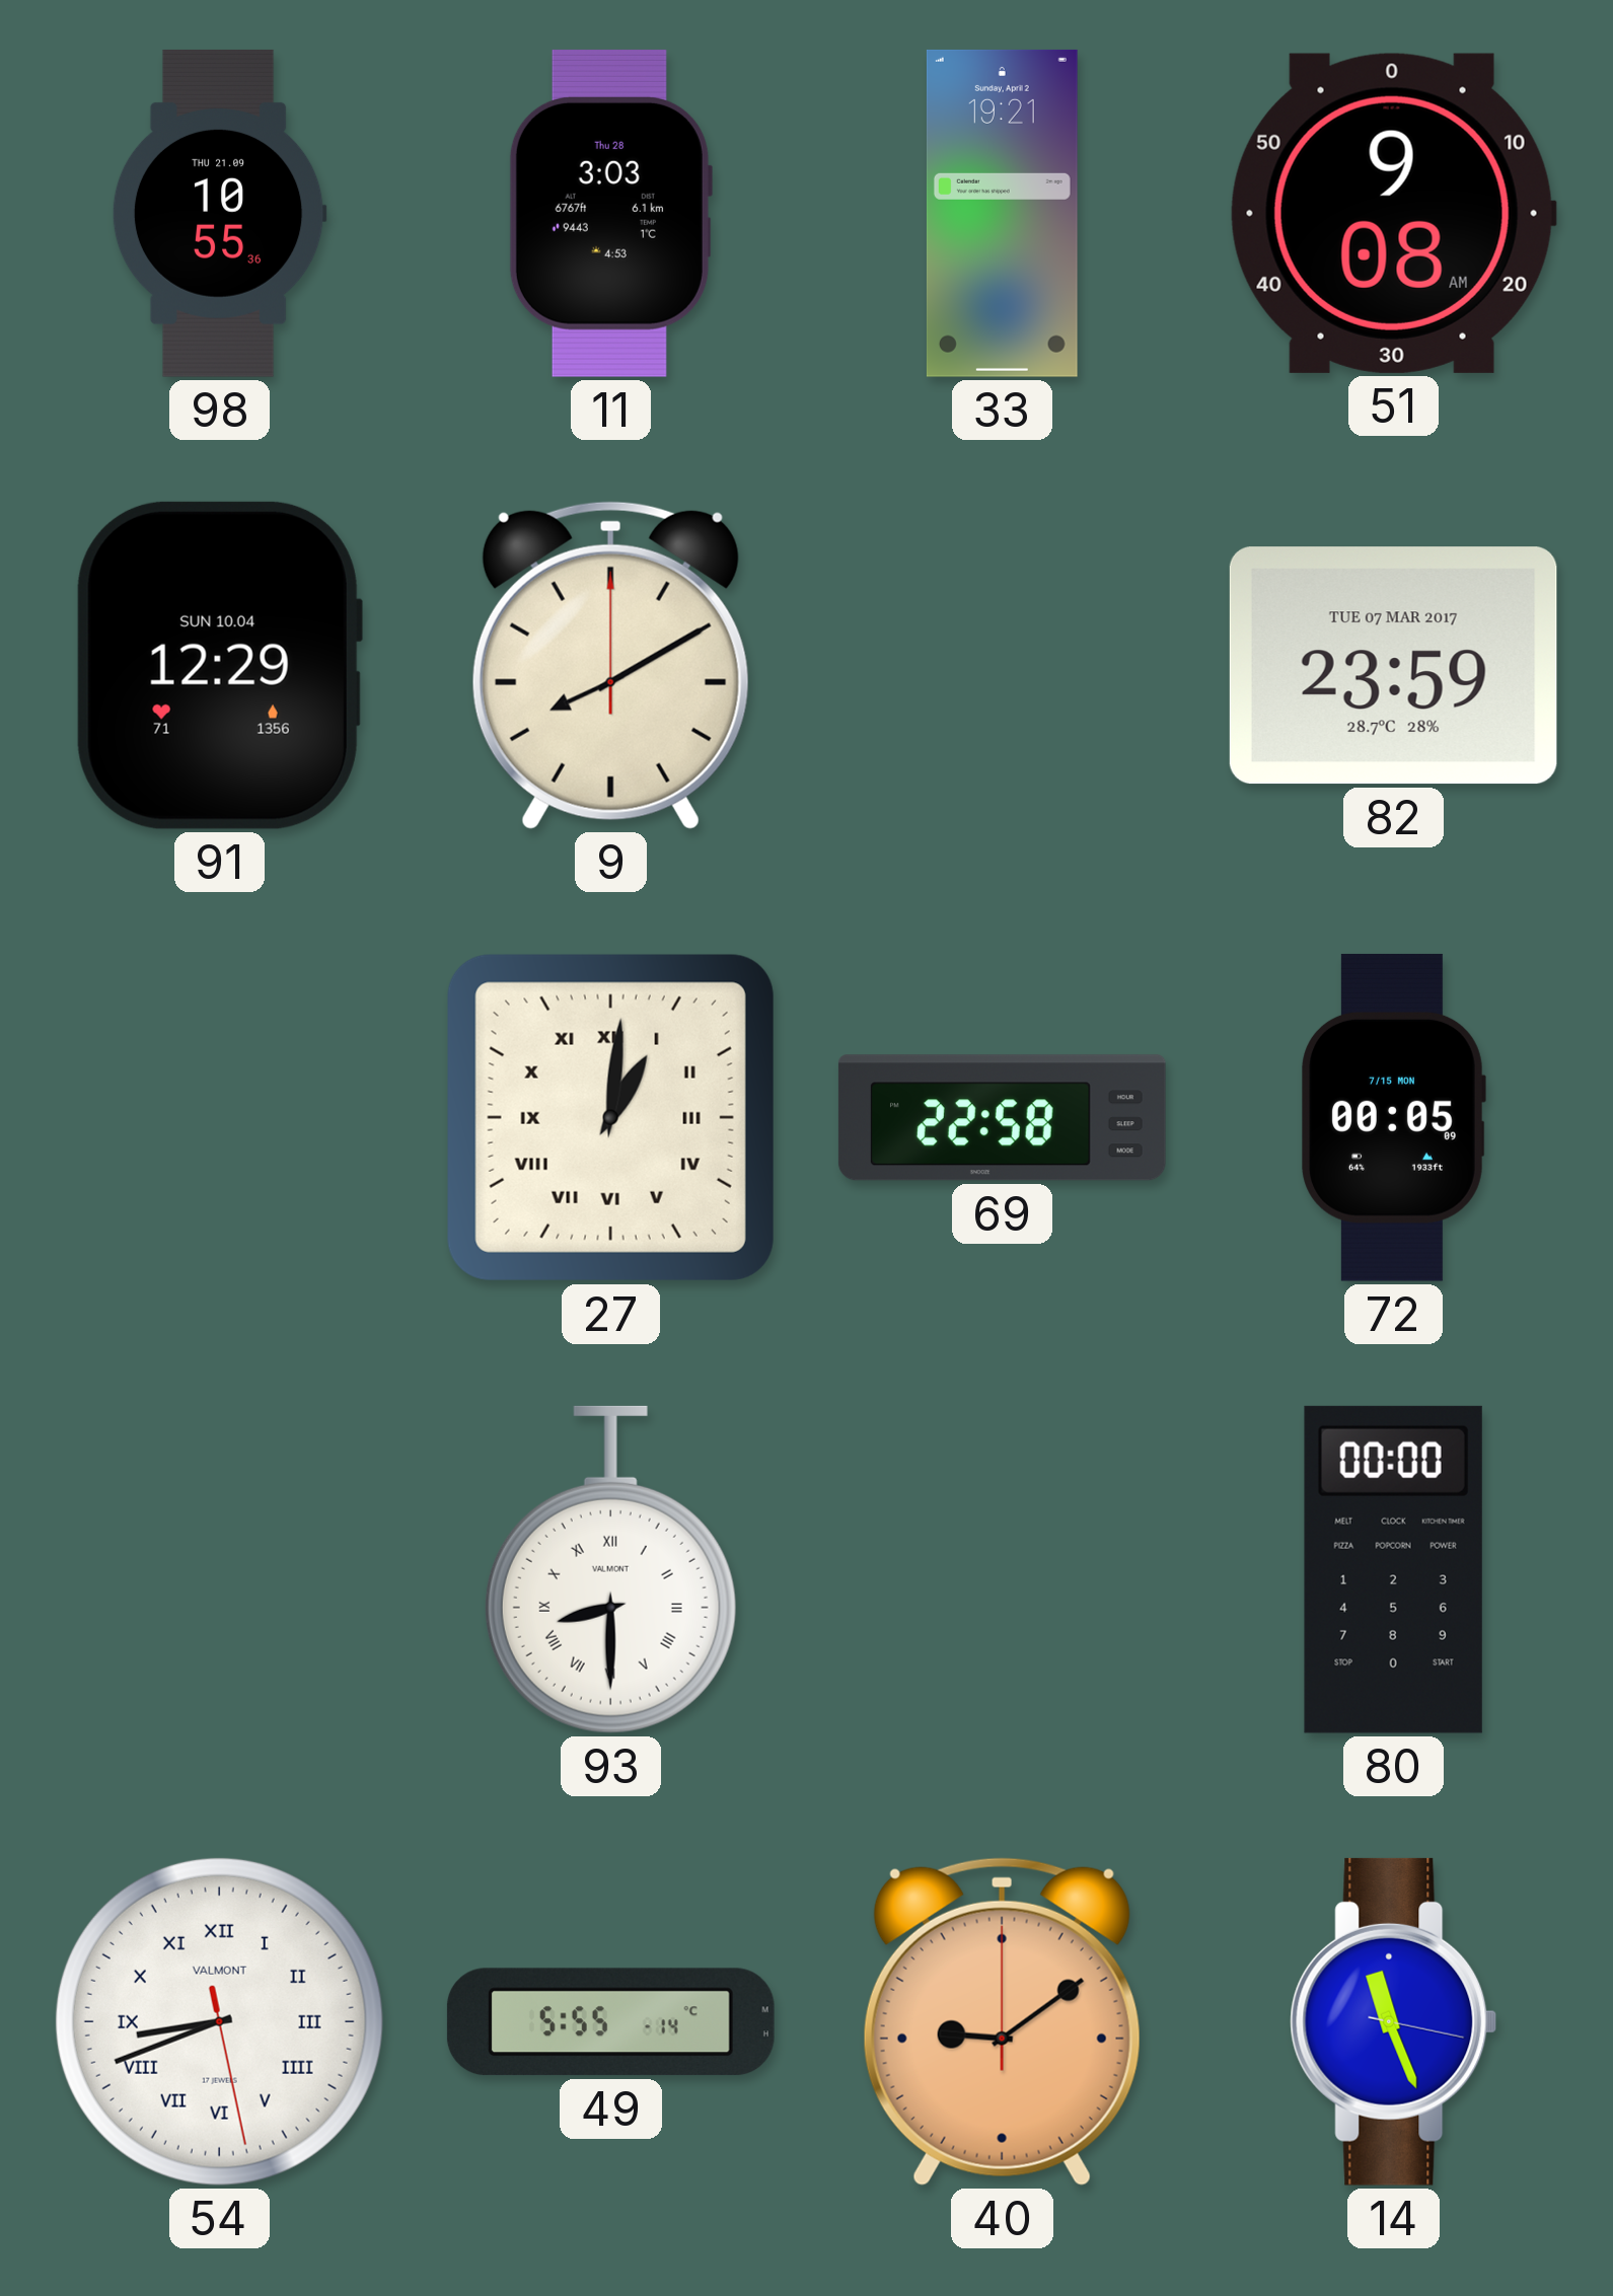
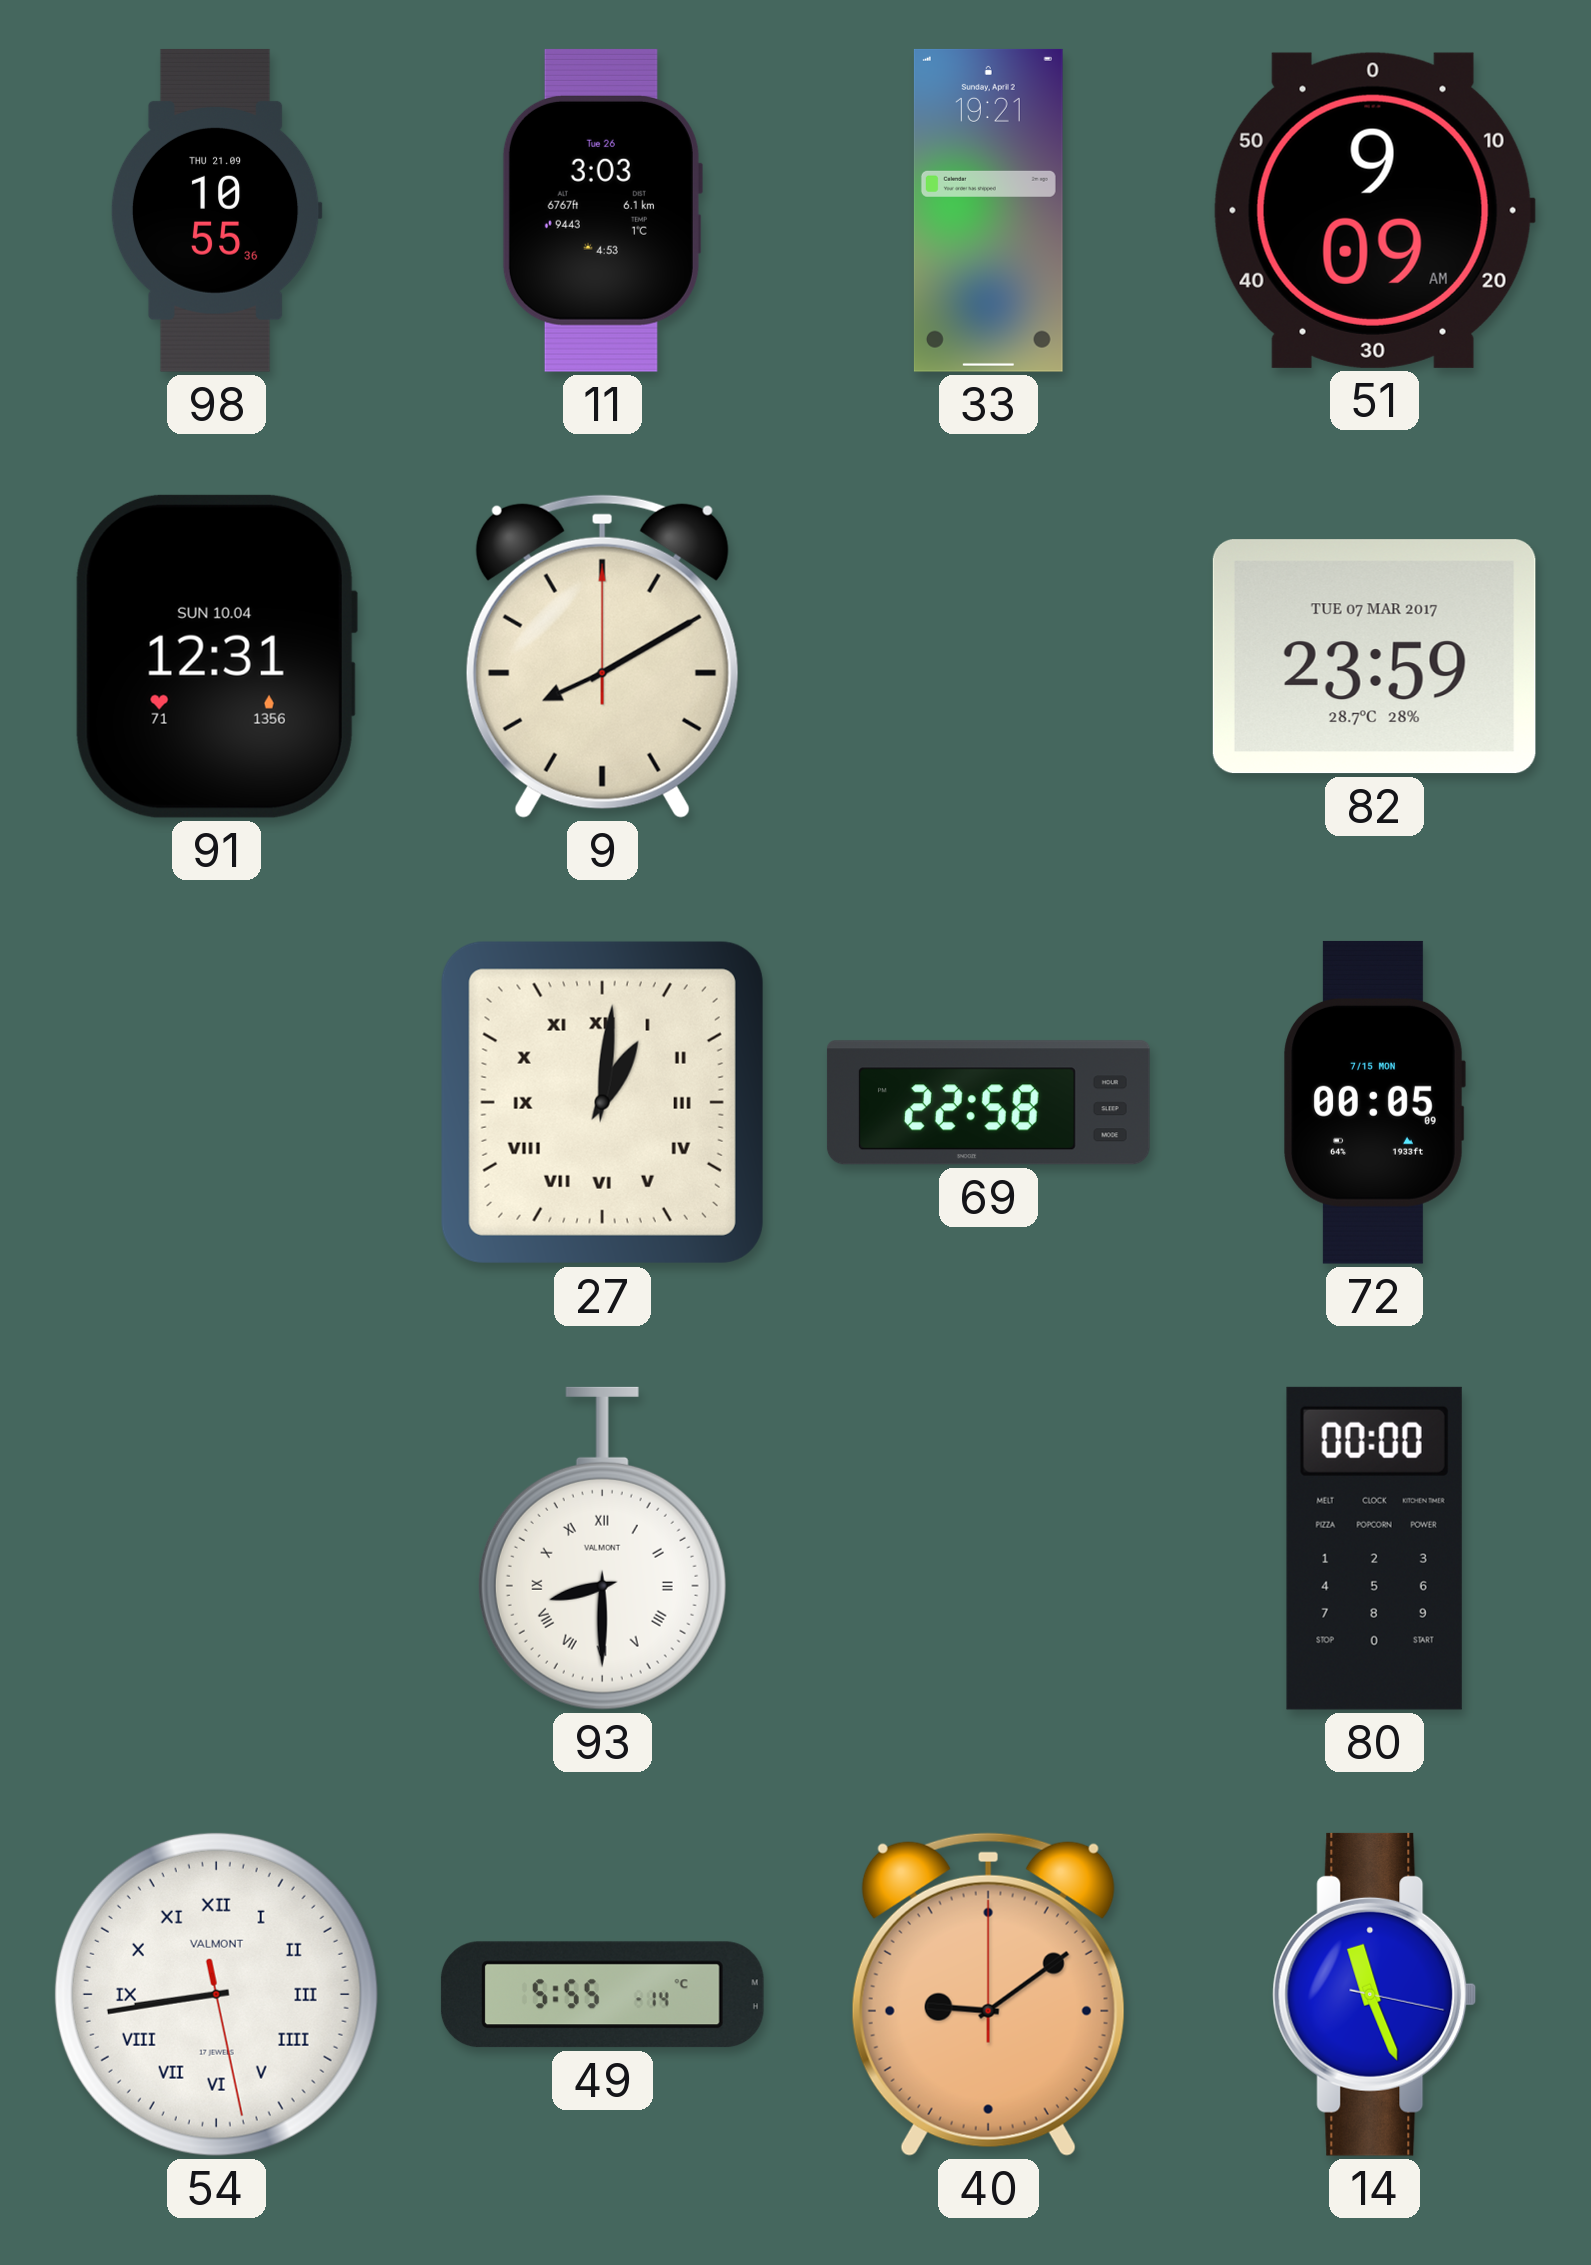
11 date: Thu 28 -> Tue 26 (602, 210)
51: 9:08 -> 9:09 (1374, 210)
91: 12:29 -> 12:31 (216, 656)
54: 8:41 -> 8:43 (216, 1994)
